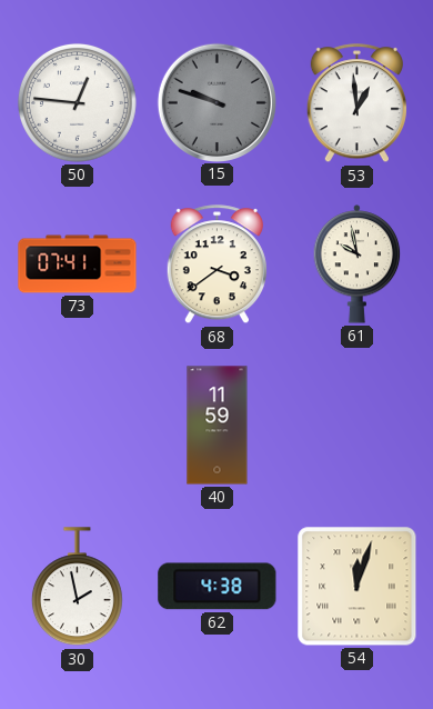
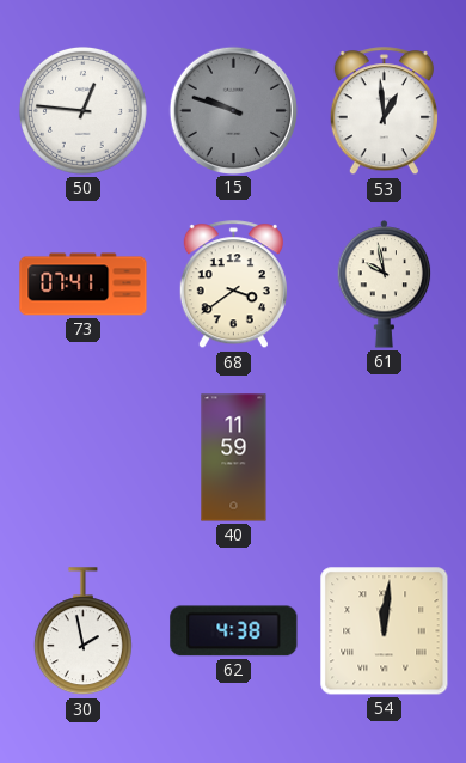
54: 12:03 -> 12:01 (385, 631)
